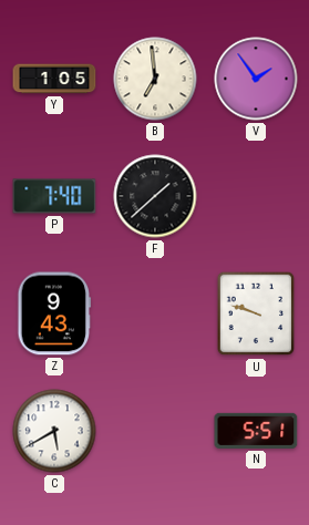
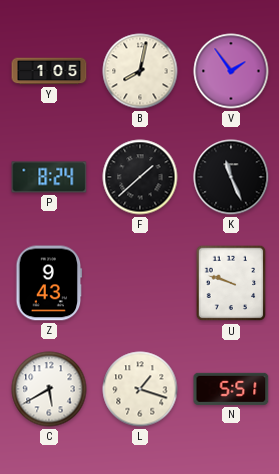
B: 6:59 -> 8:02 (140, 71)
P: 7:40 -> 8:24 (49, 177)
K: none -> 11:26 (231, 177)
L: none -> 1:18 (140, 389)
